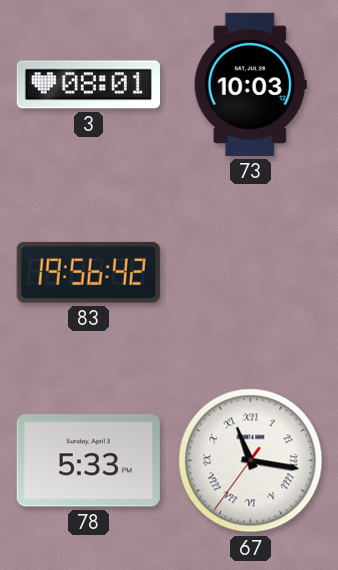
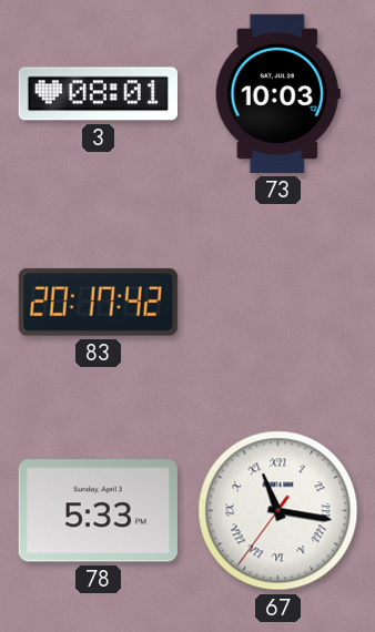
83: 19:56 -> 20:17 (98, 302)
